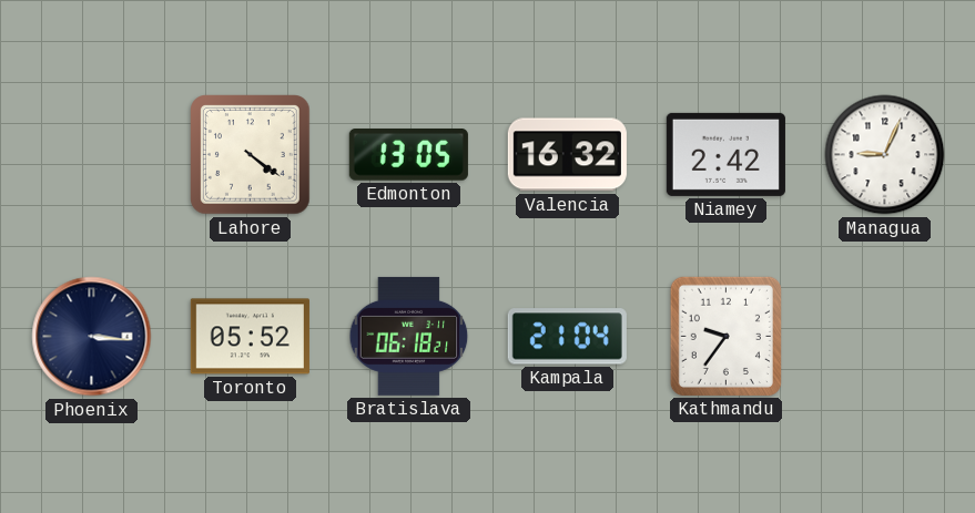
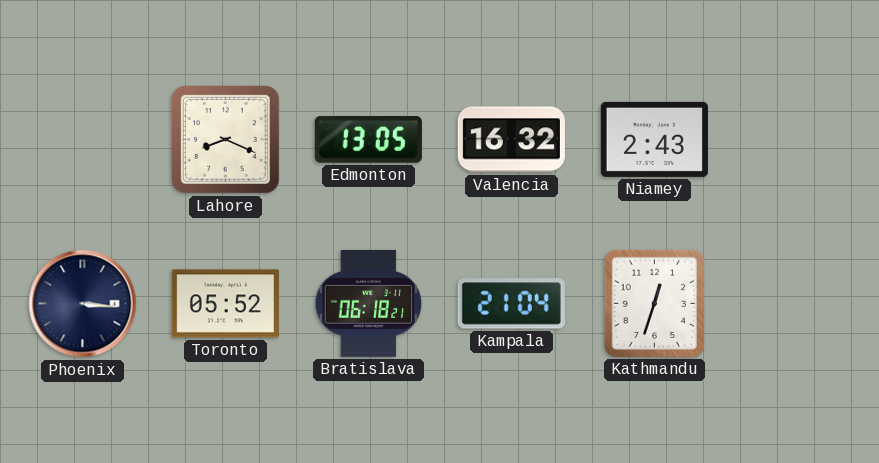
Lahore: 4:21 -> 8:19 (226, 140)
Niamey: 2:42 -> 2:43 (654, 139)
Managua: 9:04 -> none (885, 155)
Kathmandu: 9:36 -> 12:33 (654, 303)
